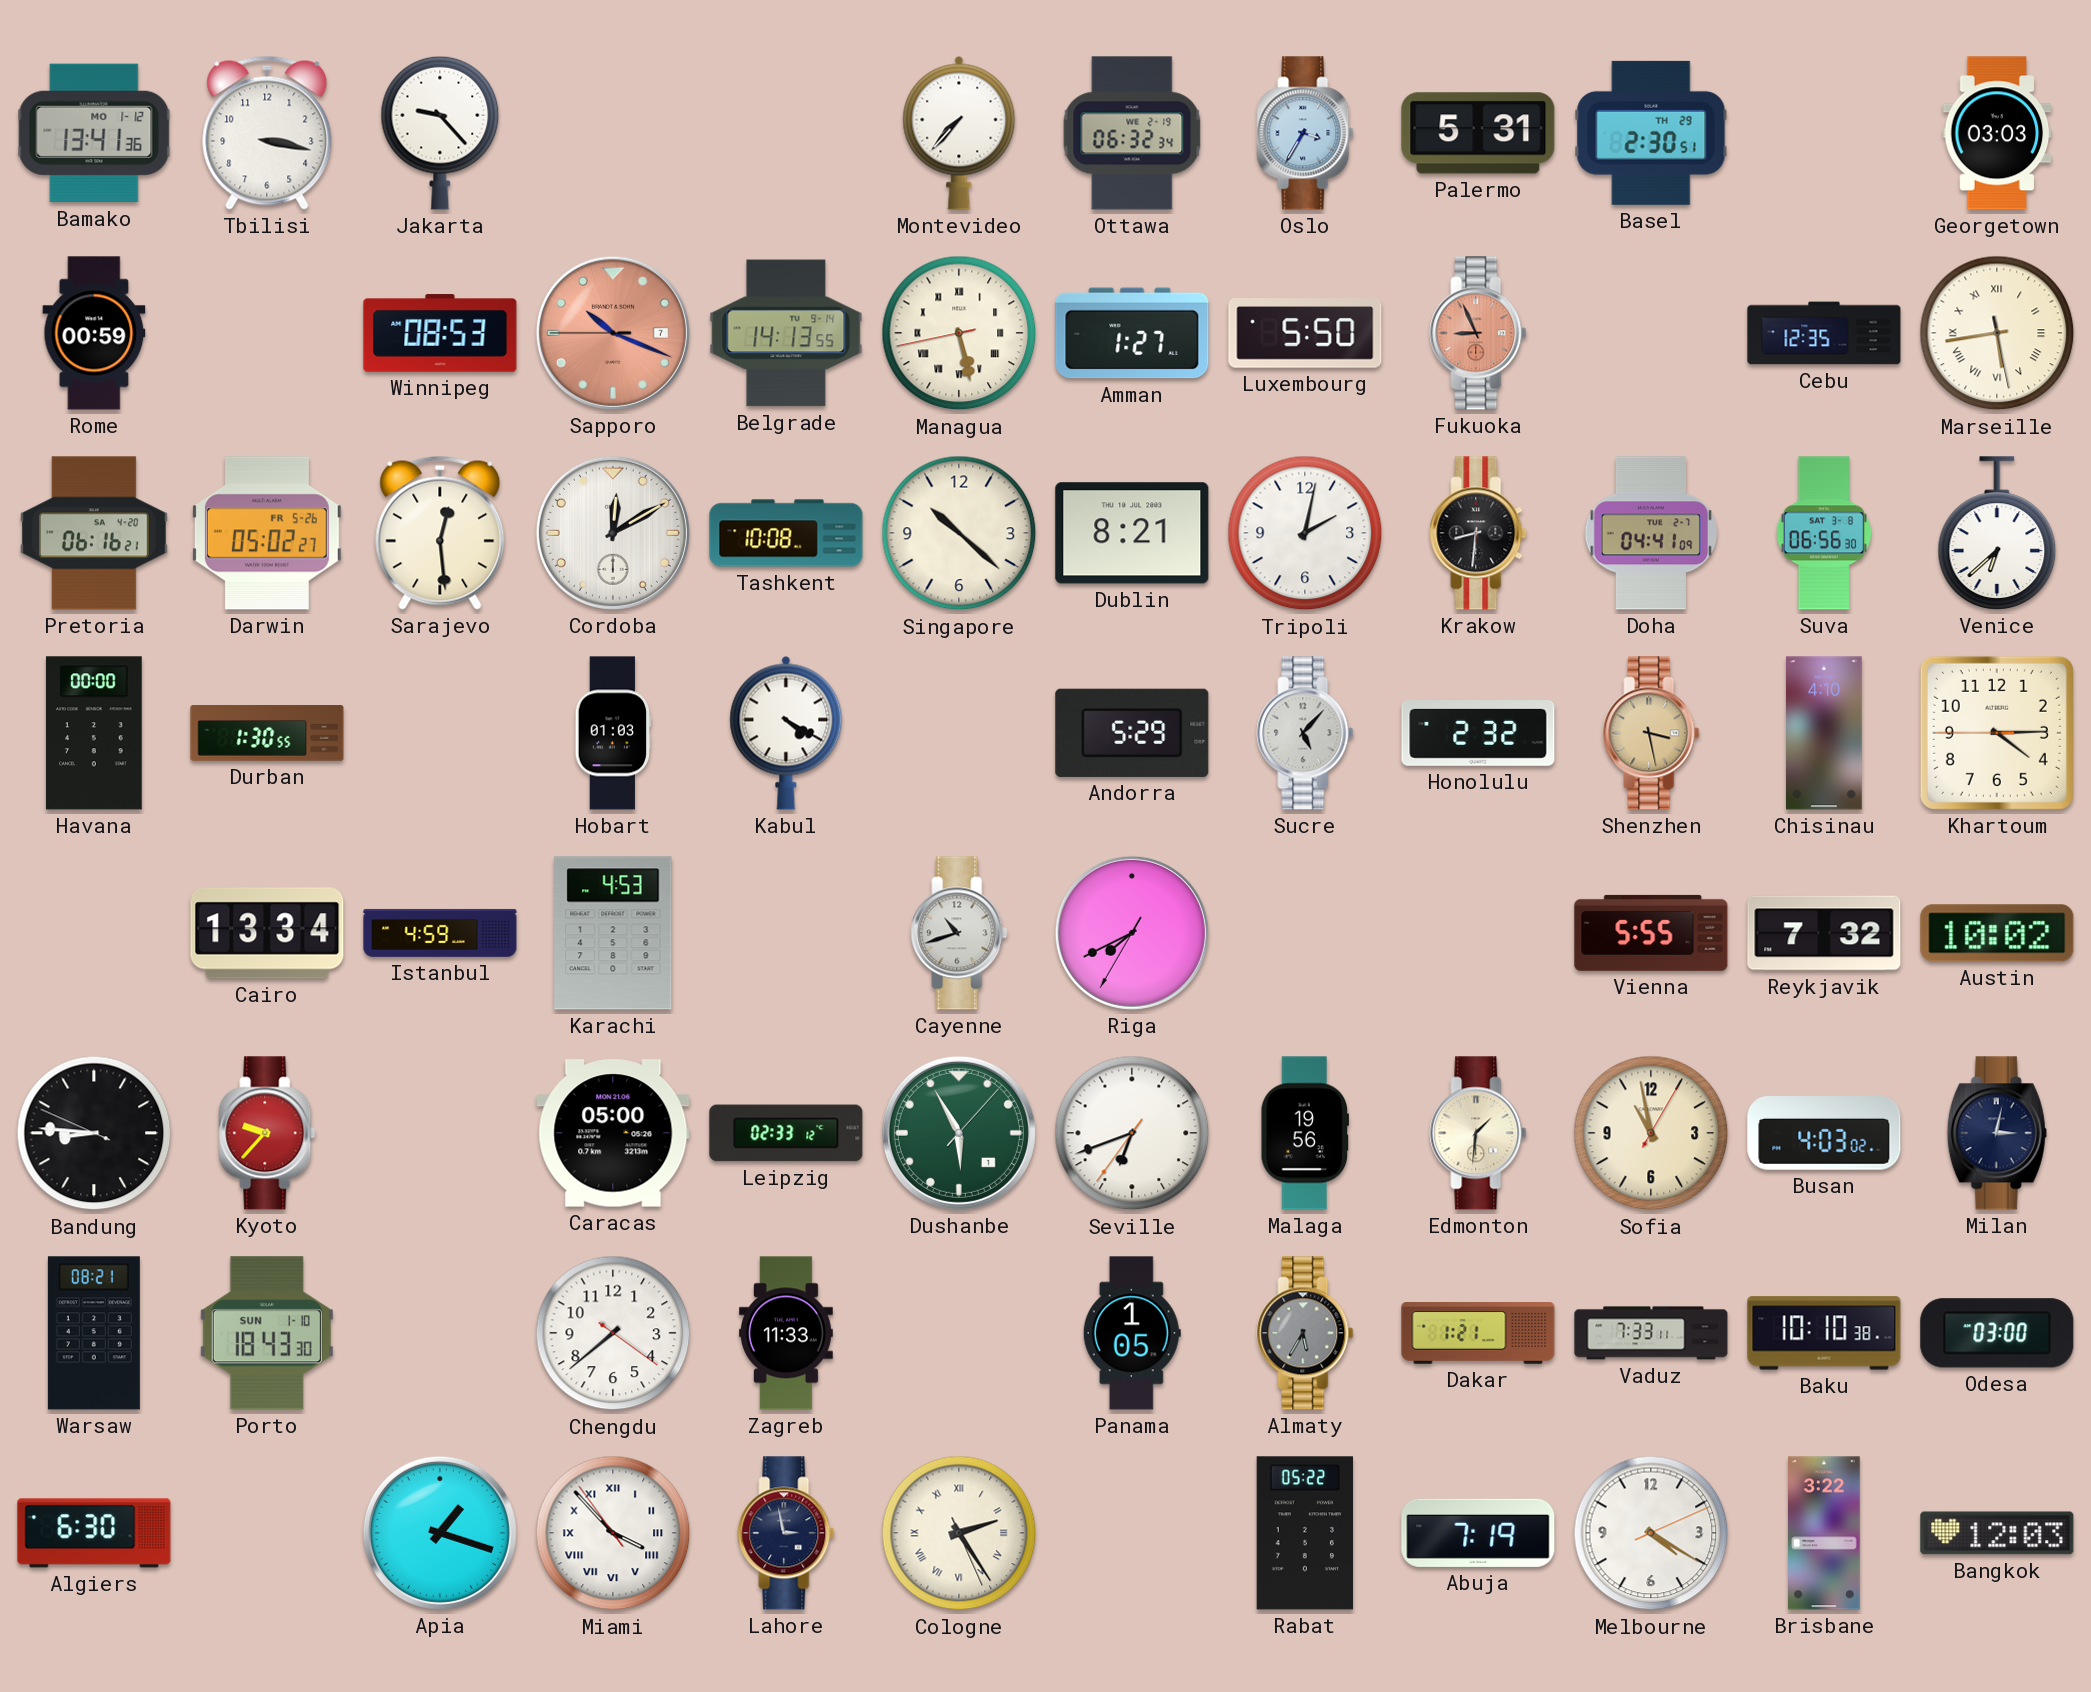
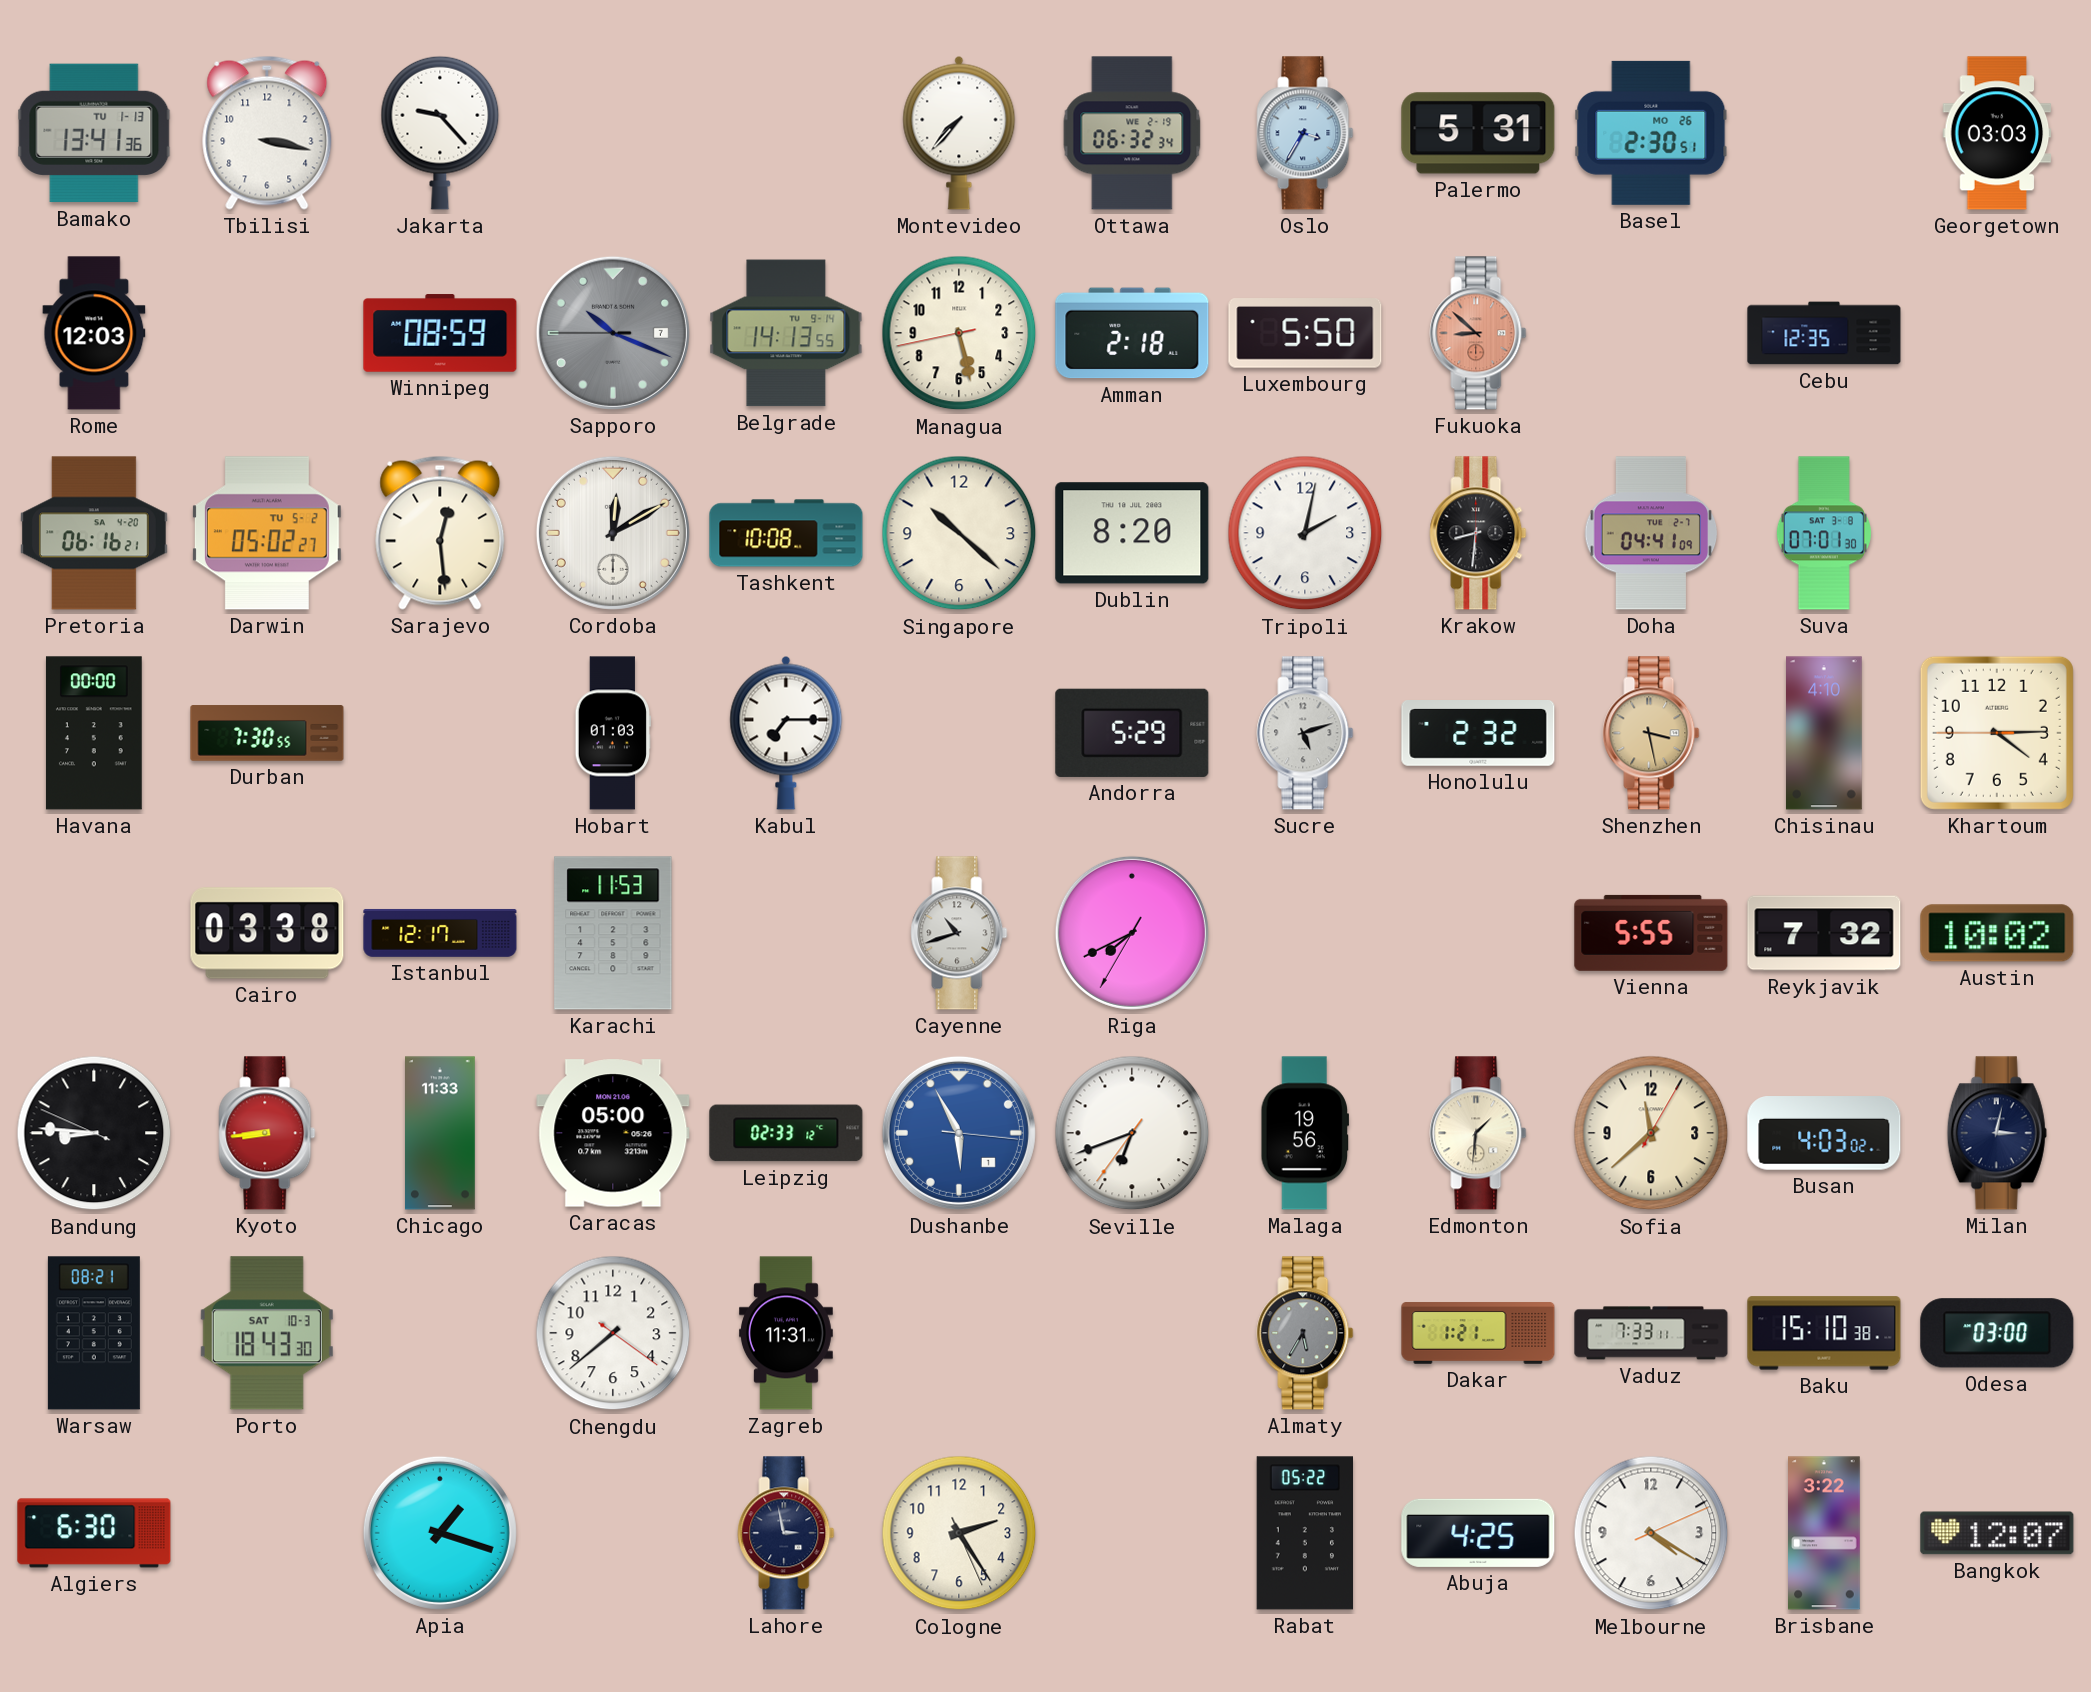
Bamako date: MO 1-12 -> TU 1-13 (94, 133)
Basel date: TH 29 -> MO 26 (1651, 133)
Rome: 00:59 -> 12:03 (94, 333)
Winnipeg: 08:53 -> 08:59 (440, 333)
Sapporo dial: salmon -> grey (613, 333)
Managua numerals: Roman -> Arabic (959, 333)
Amman: 1:27 -> 2:18 (1132, 333)
Fukuoka: 8:56 -> 8:52 (1478, 333)
Marseille: 5:43 -> none (1997, 333)
Darwin date: FR 5-26 -> TU 5-2 (267, 533)
Dublin: 8:21 -> 8:20 (1132, 533)
Suva: 06:56 -> 07:01 (1824, 533)
Venice: 6:38 -> none (1997, 533)
Durban: 1:30 -> 7:30 (267, 733)
Kabul: 4:20 -> 7:15 (786, 733)
Sucre: 5:07 -> 5:12 (1305, 733)
Cairo: 13:34 -> 03:38 (267, 933)
Istanbul: 4:59 -> 12:17 (440, 933)
Karachi: 4:53 -> 11:53 (613, 933)
Kyoto: 9:37 -> 8:44 (267, 1133)
Chicago: none -> 11:33 (441, 1133)
Dushanbe: 5:55:07 -> 5:55:16 (959, 1133)
Dushanbe dial: green -> blue (959, 1133)
Sofia: 10:58 -> 11:38 (1651, 1133)
Porto date: SUN 1-10 -> SAT 10-3 (267, 1333)
Zagreb: 11:33 -> 11:31 (786, 1333)
Panama: 1:05 -> none (1132, 1333)
Baku: 10:10 -> 15:10 (1824, 1333)
Miami: 3:52 -> none (613, 1533)
Cologne numerals: Roman -> Arabic (959, 1533)
Abuja: 7:19 -> 4:25 (1478, 1533)
Bangkok: 12:03 -> 12:07 (1997, 1533)
